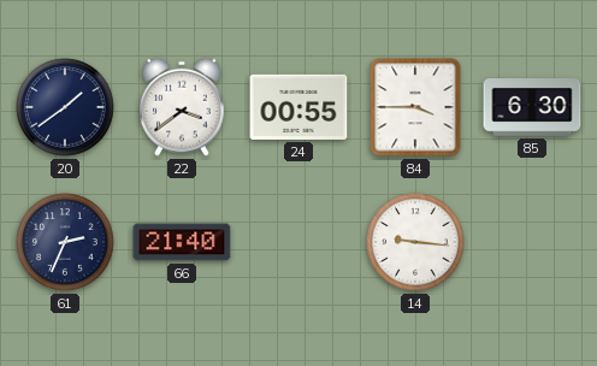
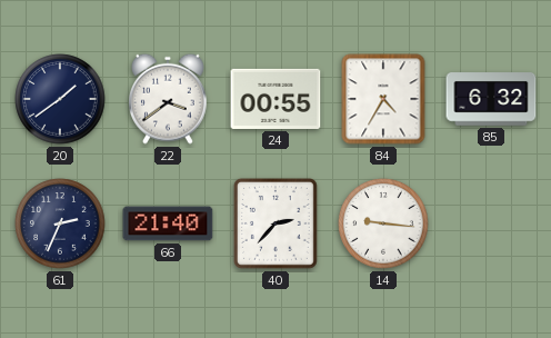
84: 3:45 -> 4:35 (383, 99)
85: 6:30 -> 6:32 (491, 99)
40: none -> 2:37 (275, 225)
